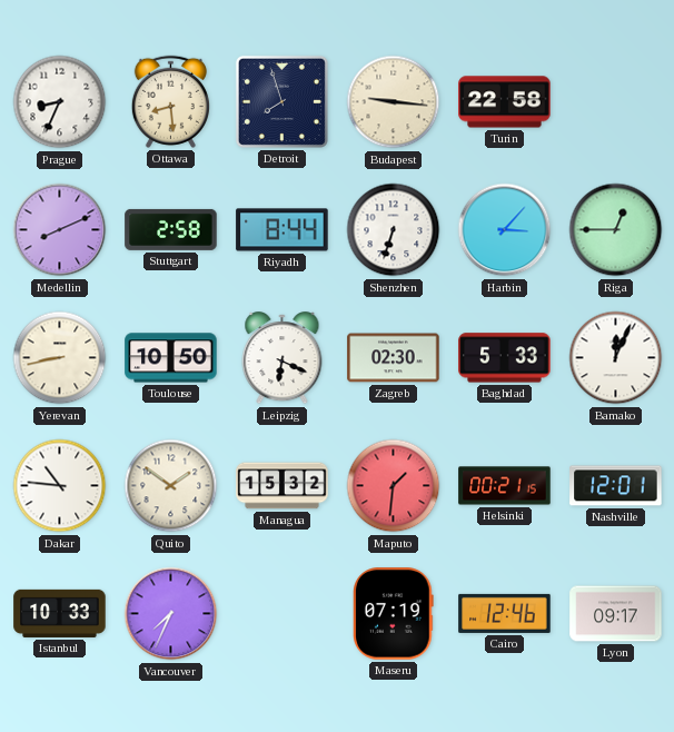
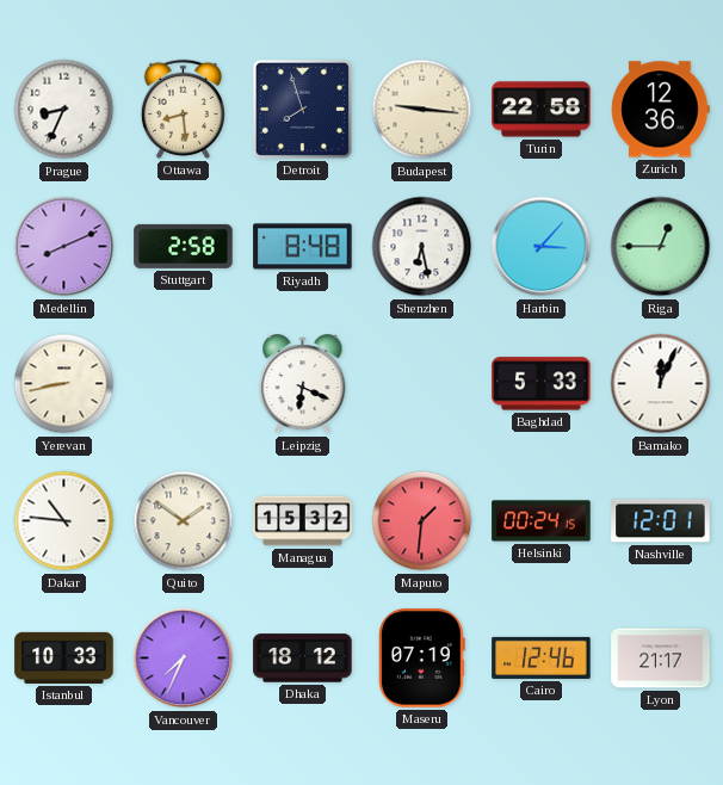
Zurich: none -> 12:36 (661, 110)
Riyadh: 8:44 -> 8:48 (303, 247)
Shenzhen: 6:33 -> 6:28 (422, 247)
Toulouse: 10:50 -> none (171, 358)
Zagreb: 02:30 -> none (394, 358)
Helsinki: 00:21 -> 00:24 (542, 521)
Dhaka: none -> 18:12 (303, 659)
Lyon: 09:17 -> 21:17 (661, 659)
